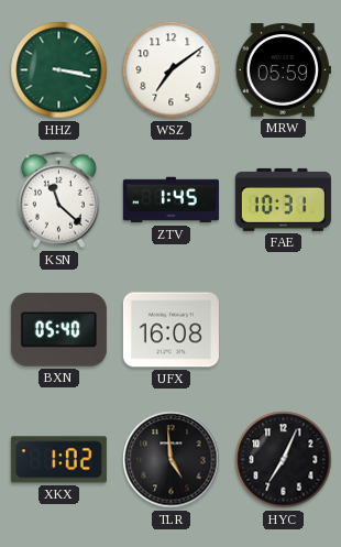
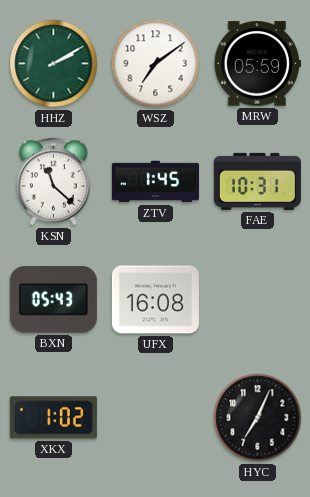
HHZ: 3:17 -> 2:10 (54, 64)
BXN: 05:40 -> 05:43 (53, 300)
TLR: 4:59 -> none (172, 460)
